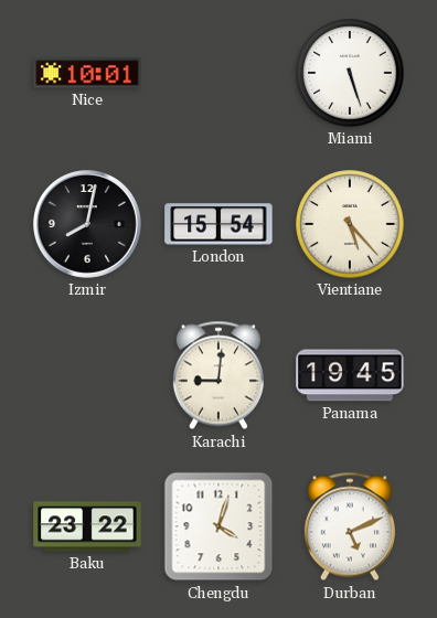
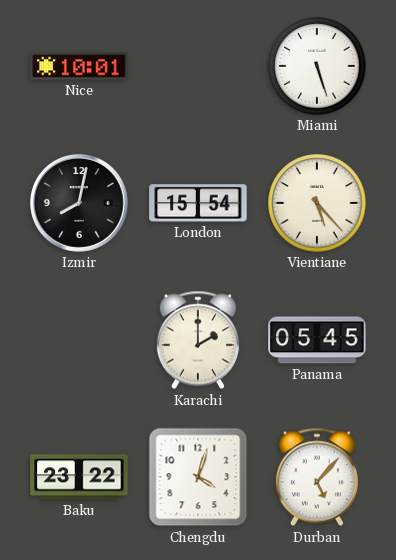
Karachi: 9:01 -> 2:00 (198, 340)
Panama: 19:45 -> 05:45 (317, 340)
Durban: 5:11 -> 5:07 (317, 477)
